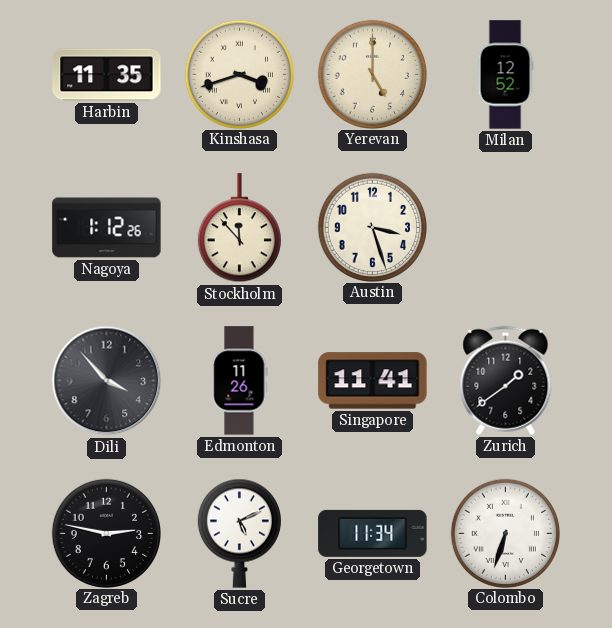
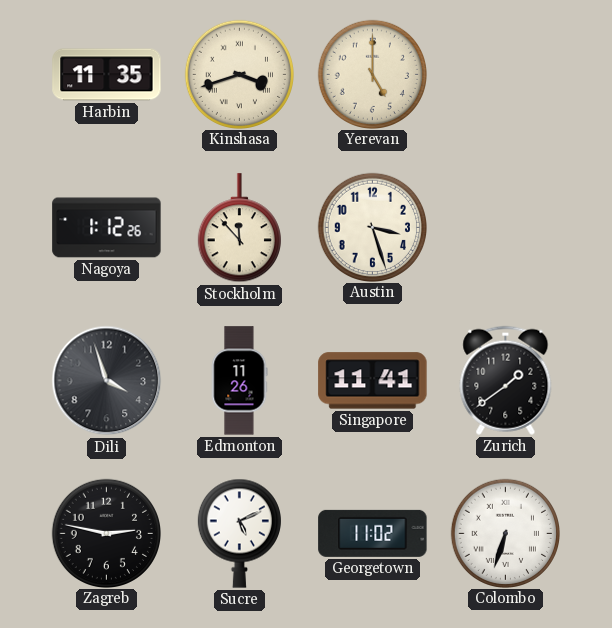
Milan: 12:52 -> none (505, 75)
Dili: 3:53 -> 3:57 (107, 381)
Georgetown: 11:34 -> 11:02 (373, 533)
